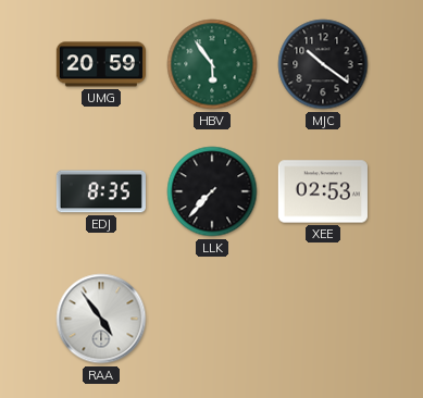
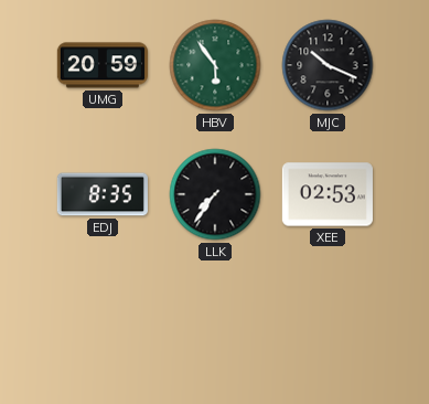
MJC: 10:21 -> 10:19 (328, 65)
LLK: 7:37 -> 7:36 (215, 194)
RAA: 4:54 -> none (101, 319)
